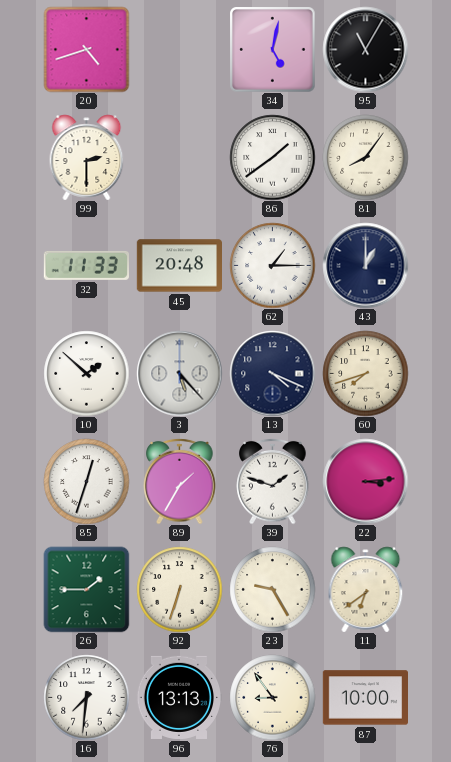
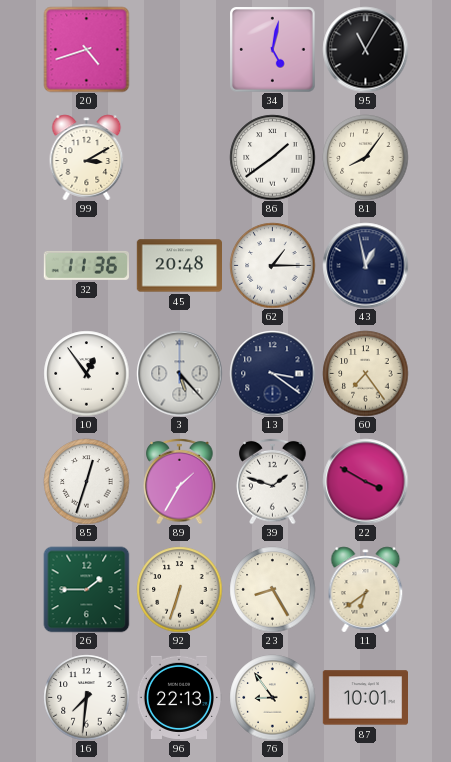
99: 2:30 -> 3:10 (87, 157)
32: 11:33 -> 11:36 (86, 265)
43: 1:00 -> 12:58 (365, 265)
10: 1:52 -> 12:54 (86, 373)
13: 4:19 -> 3:21 (272, 373)
60: 7:42 -> 7:24 (365, 373)
22: 3:14 -> 3:50 (365, 481)
23: 9:25 -> 8:25 (272, 589)
96: 13:13 -> 22:13 (179, 697)
87: 10:00 -> 10:01 (365, 698)
